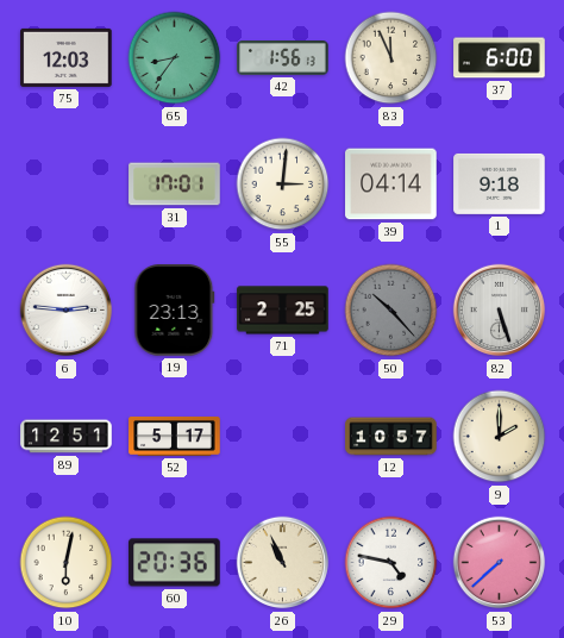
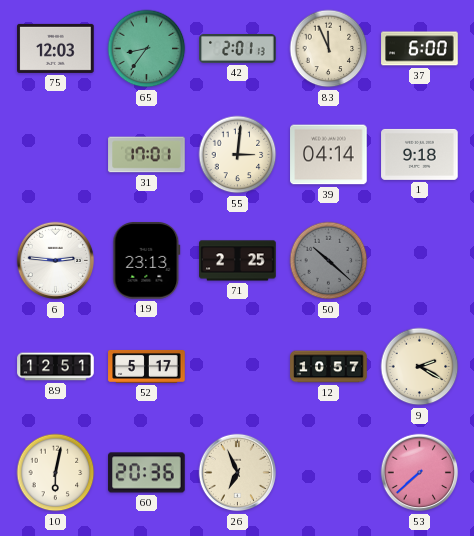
42: 1:56 -> 2:01 (238, 49)
50: 10:23 -> 10:22 (329, 261)
82: 5:27 -> none (500, 311)
9: 2:00 -> 2:20 (420, 367)
26: 10:56 -> 6:56 (238, 473)
29: 4:47 -> none (391, 563)
